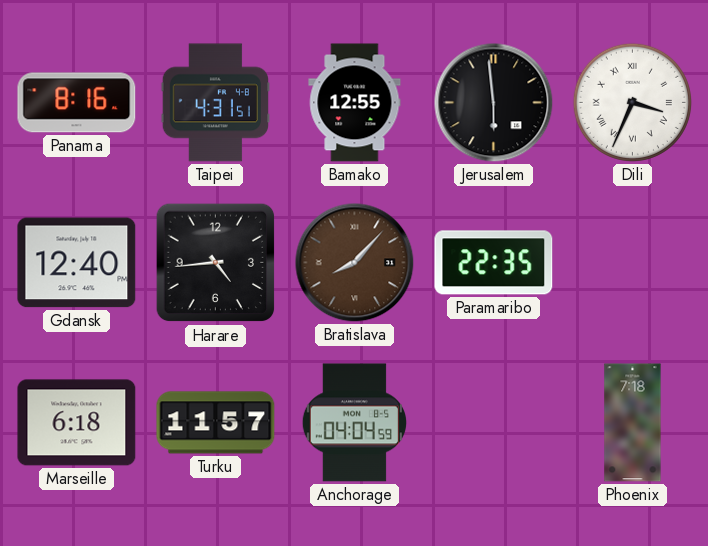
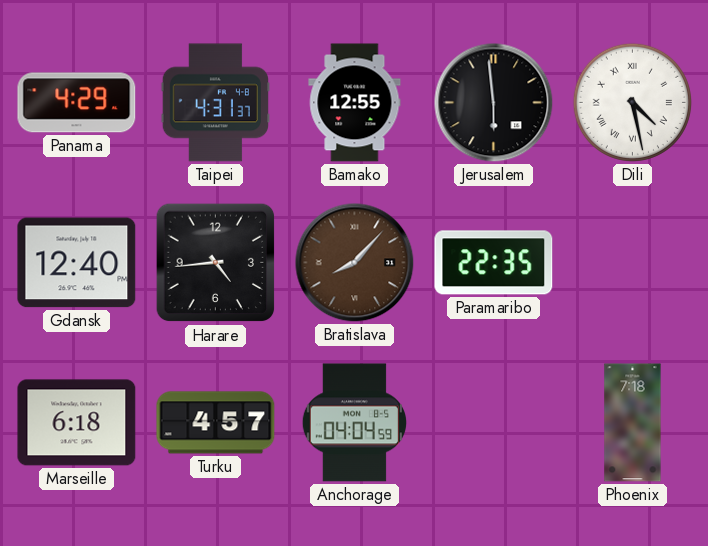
Panama: 8:16 -> 4:29 (77, 103)
Taipei: 4:31:51 -> 4:31:37 (215, 103)
Dili: 3:34 -> 4:28 (632, 102)
Turku: 11:57 -> 4:57 (216, 423)
